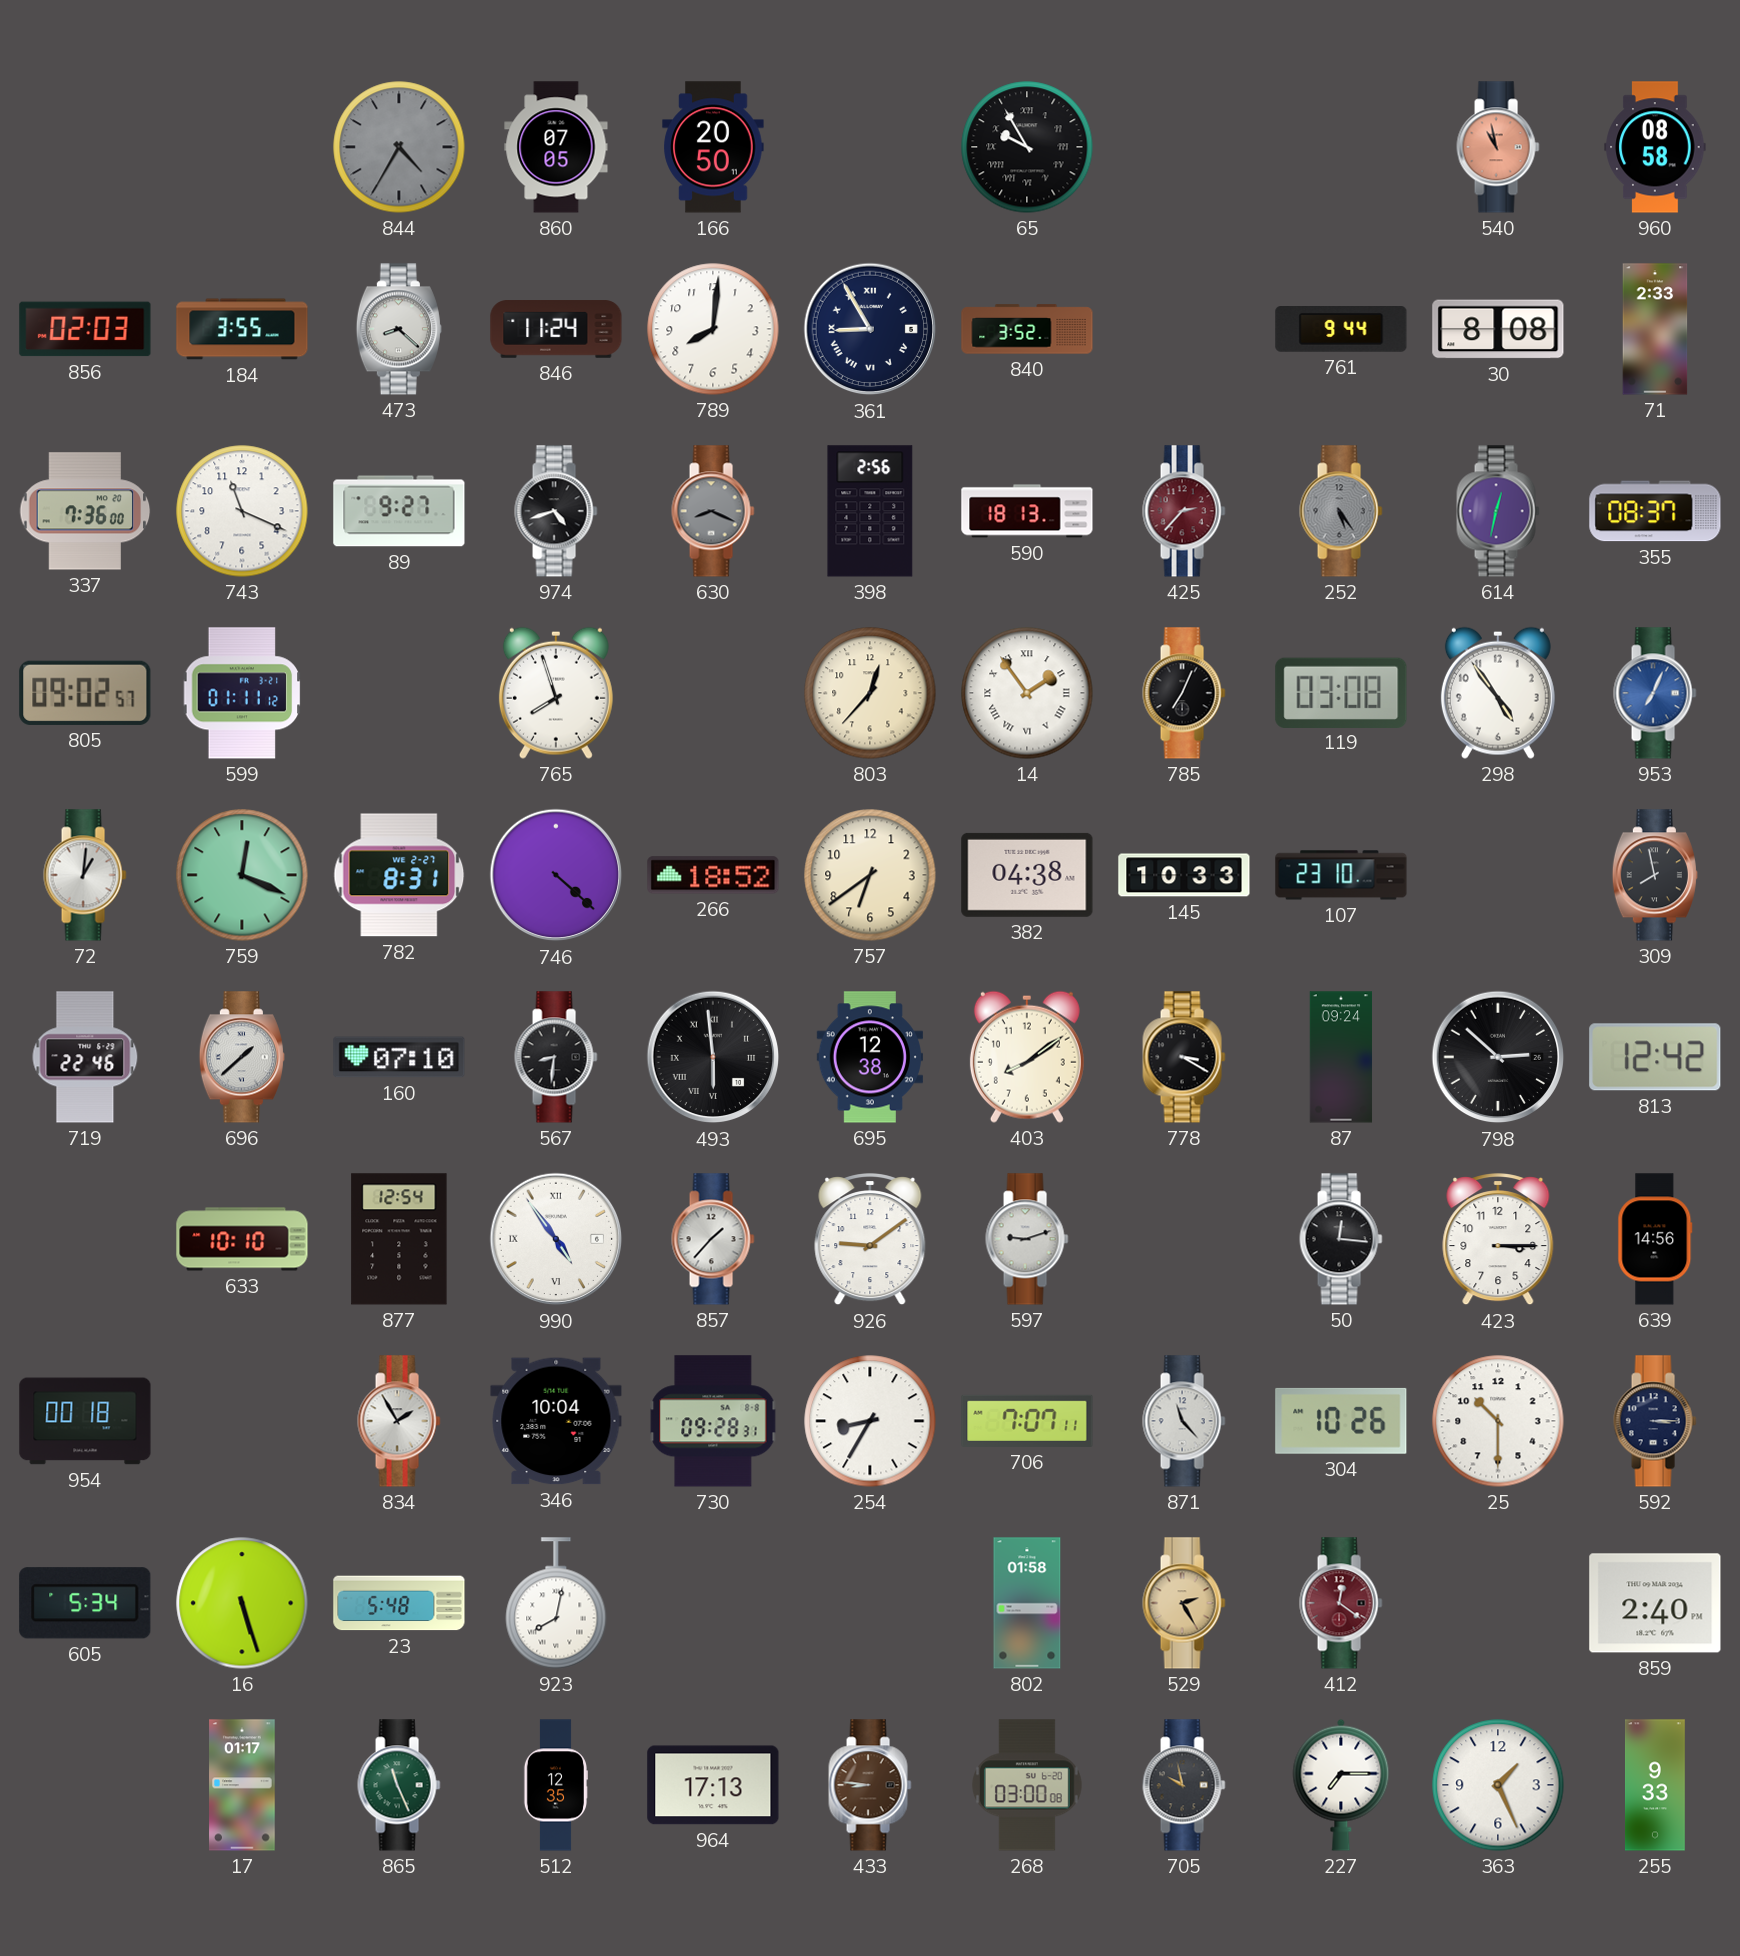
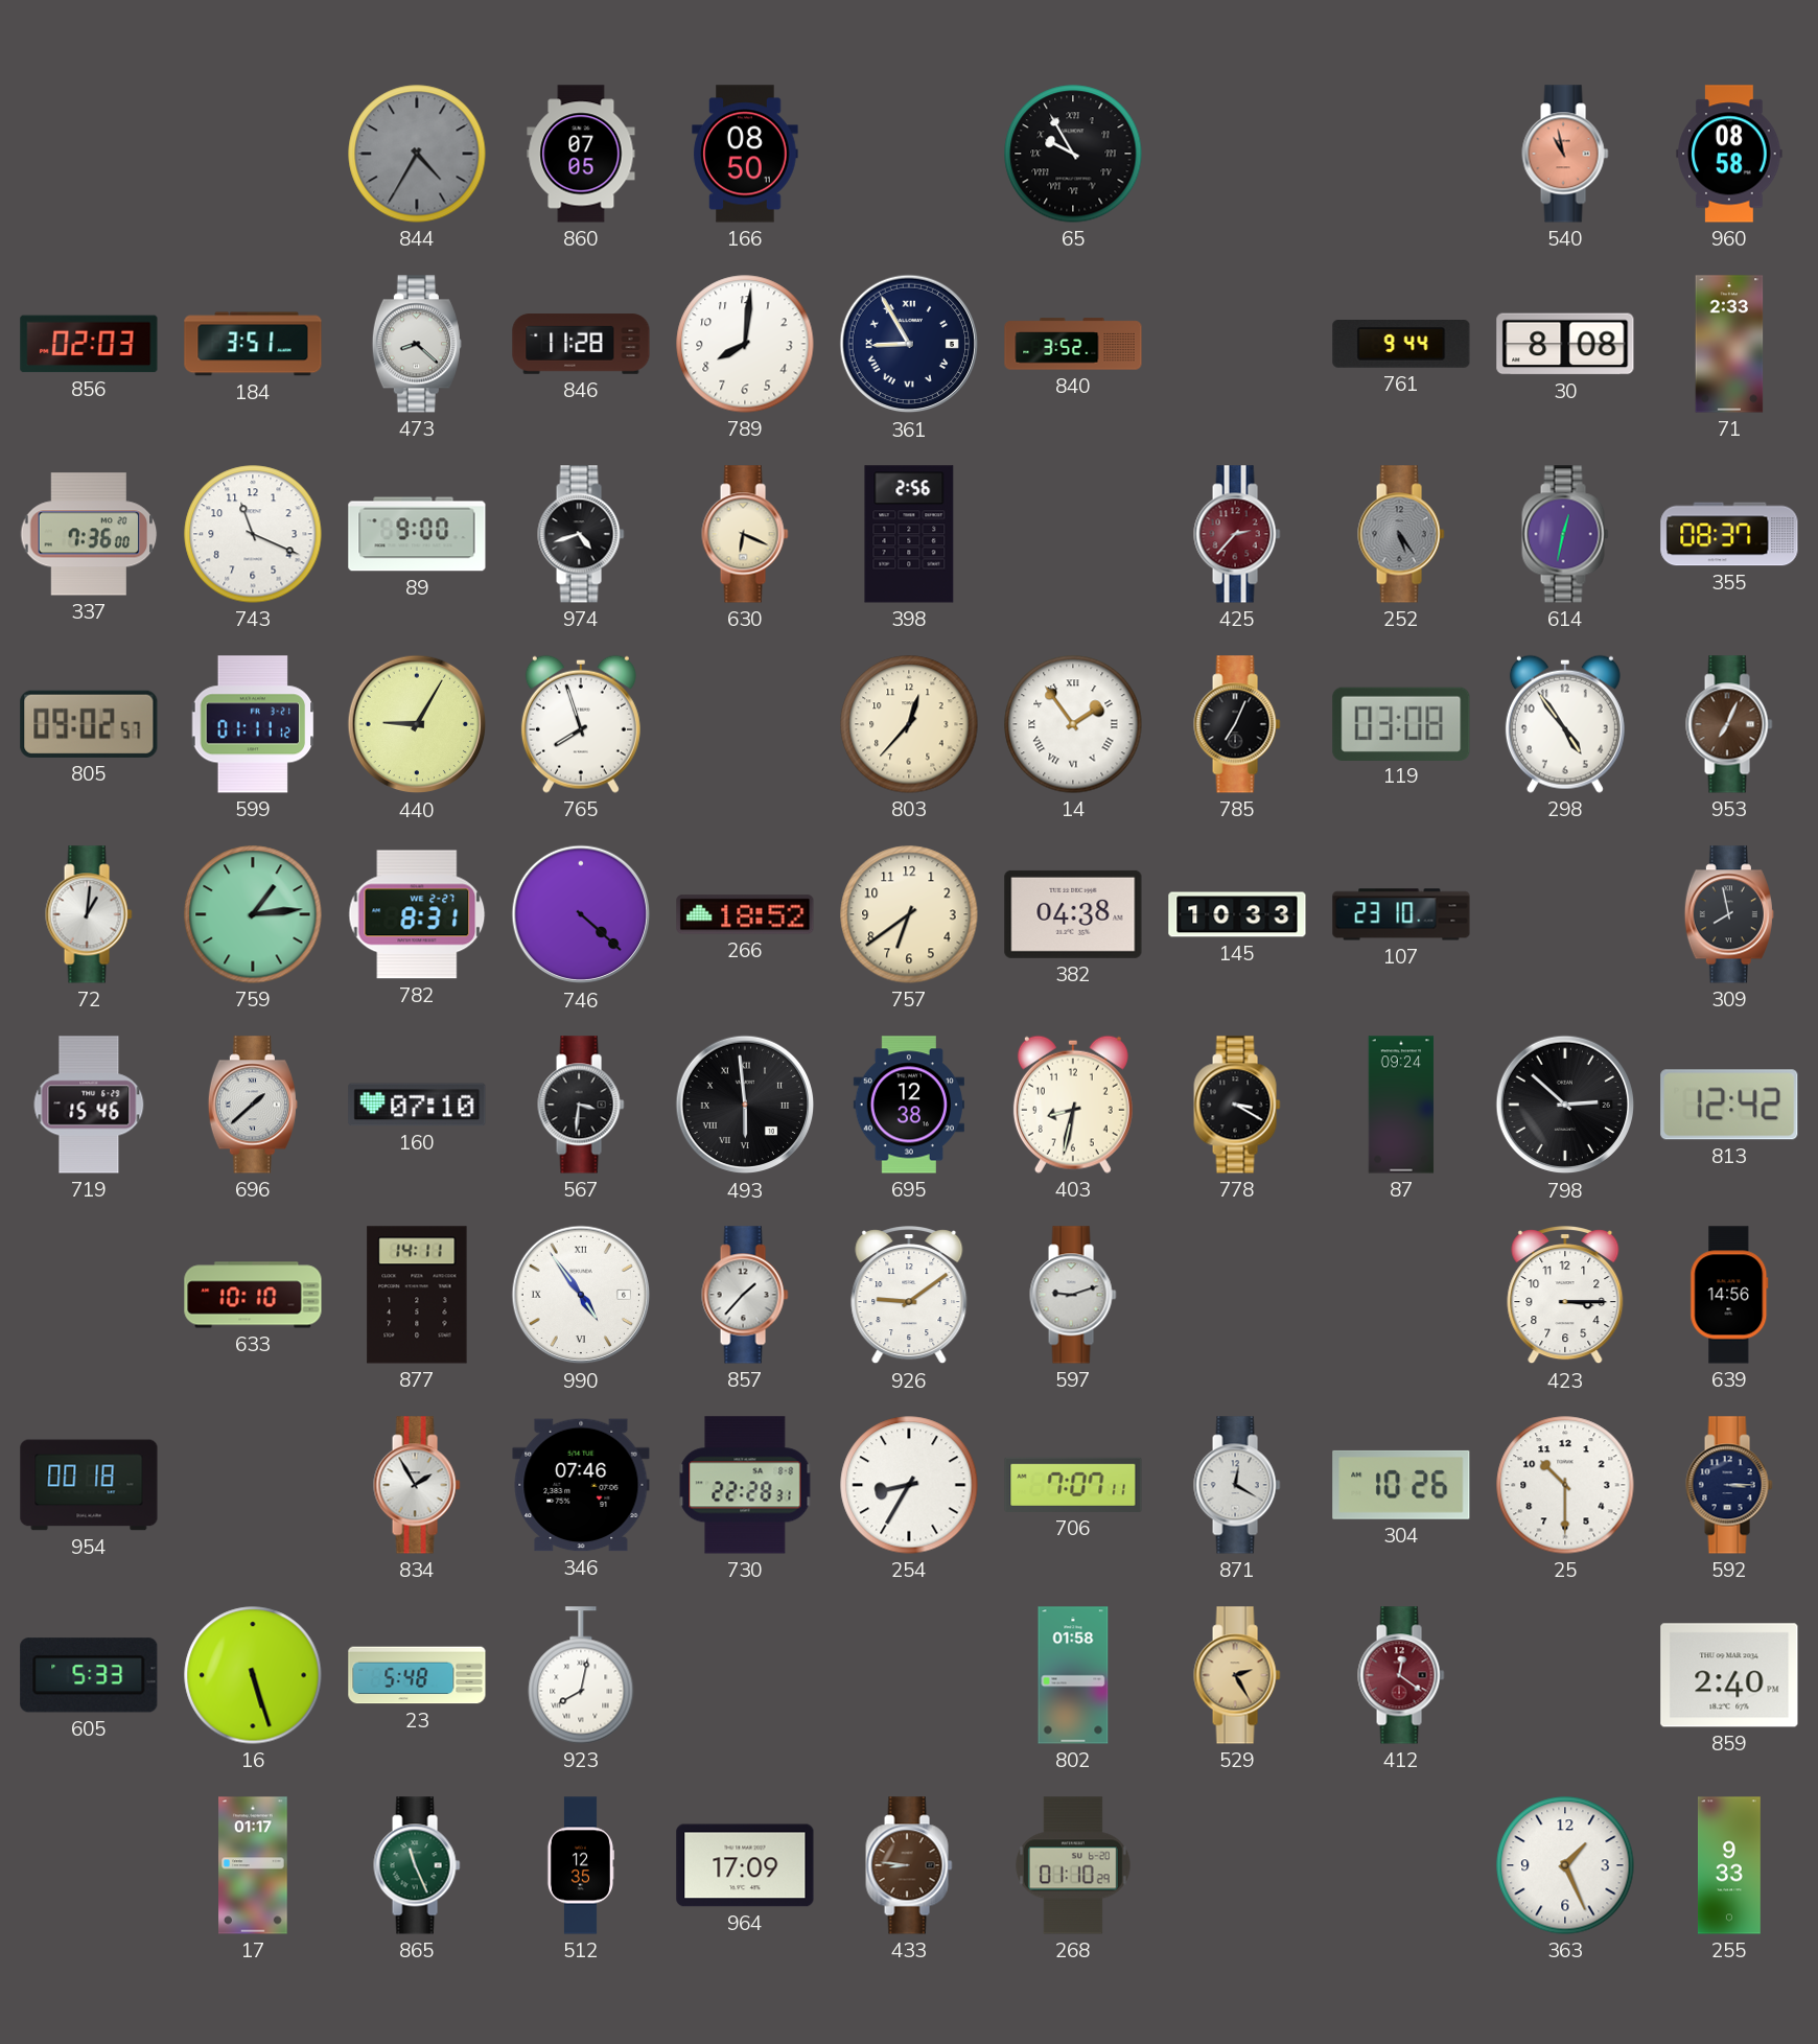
166: 20:50 -> 08:50 (745, 154)
184: 3:55 -> 3:51 (253, 344)
846: 11:24 -> 11:28 (581, 344)
89: 9:27 -> 9:00 (417, 534)
630: 8:19 -> 6:19 (745, 534)
630 dial: grey -> cream (745, 534)
590: 18:13 -> none (1027, 511)
440: none -> 9:05 (417, 724)
953 dial: blue -> brown (1729, 724)
759: 12:19 -> 1:14 (253, 914)
719: 22:46 -> 15:46 (89, 1105)
567: 8:31 -> 3:31 (581, 1105)
403: 8:09 -> 8:32 (1073, 1105)
877: 12:54 -> 14:11 (417, 1295)
50: 12:16 -> none (1341, 1239)
346: 10:04 -> 07:46 (581, 1485)
730: 09:28 -> 22:28 (745, 1485)
871: 11:23 -> 12:20 (1237, 1485)
605: 5:34 -> 5:33 (89, 1675)
964: 17:13 -> 17:09 (745, 1865)
268: 03:00 -> 01:10 (1073, 1865)
705: 9:58 -> none (1184, 1785)
227: 7:15 -> none (1341, 1785)
